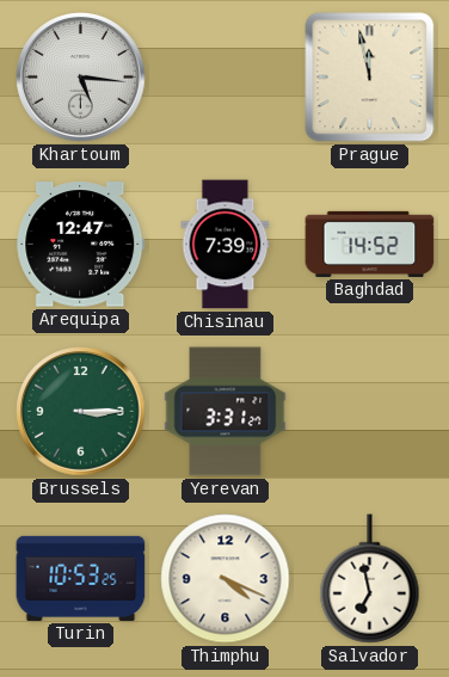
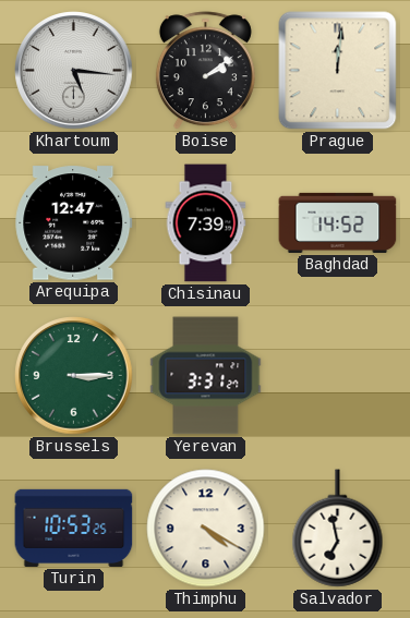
Boise: none -> 2:09 (205, 71)
Prague: 11:58 -> 12:01 (338, 71)
Thimphu: 4:19 -> 4:20 (206, 529)
